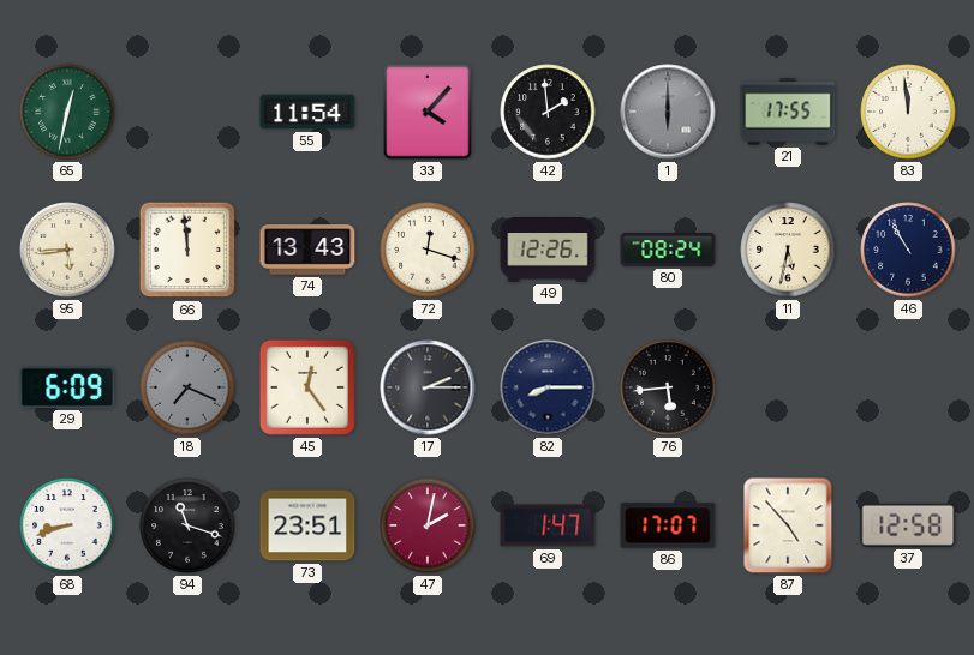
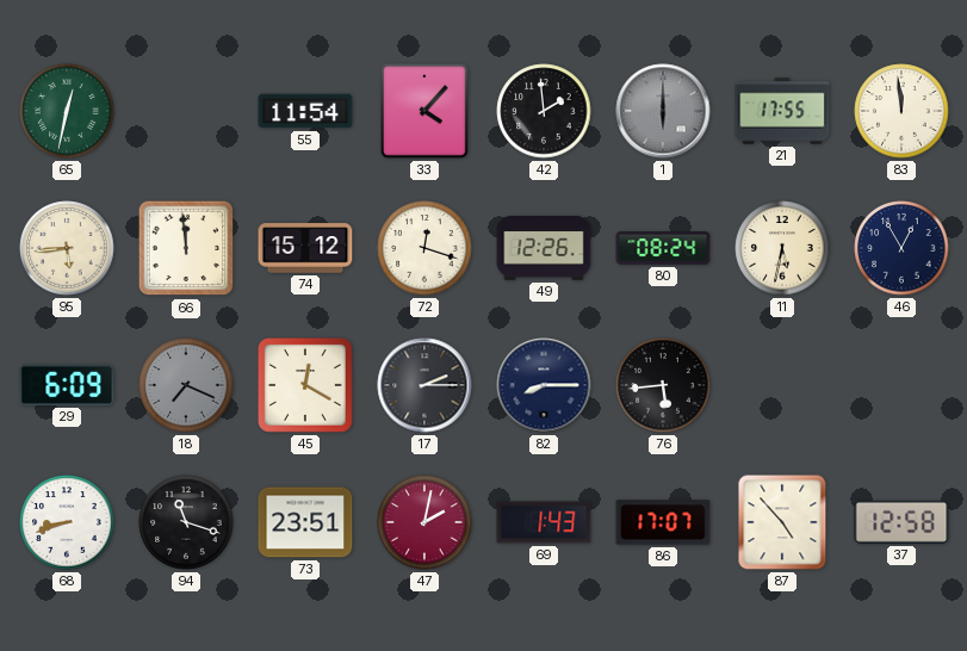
74: 13:43 -> 15:12 (305, 248)
46: 10:55 -> 12:55 (901, 248)
45: 12:24 -> 12:20 (305, 385)
69: 1:47 -> 1:43 (544, 522)
